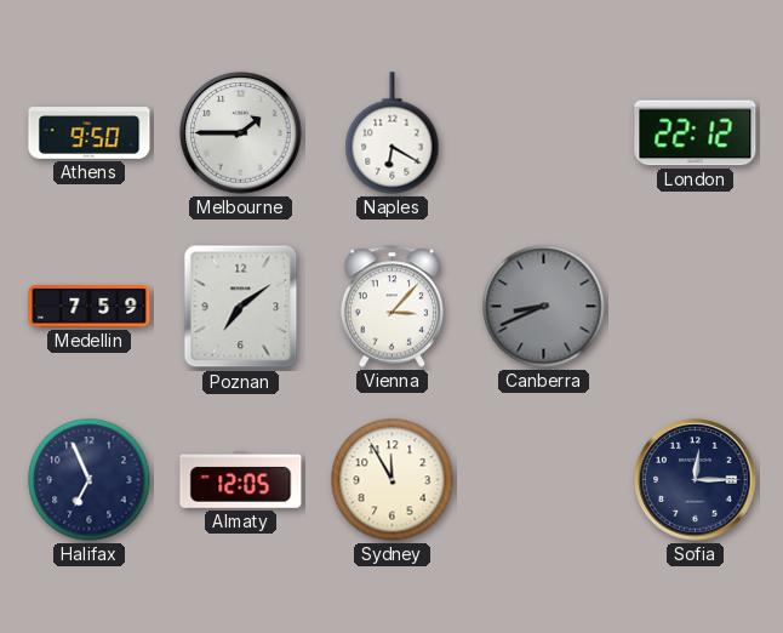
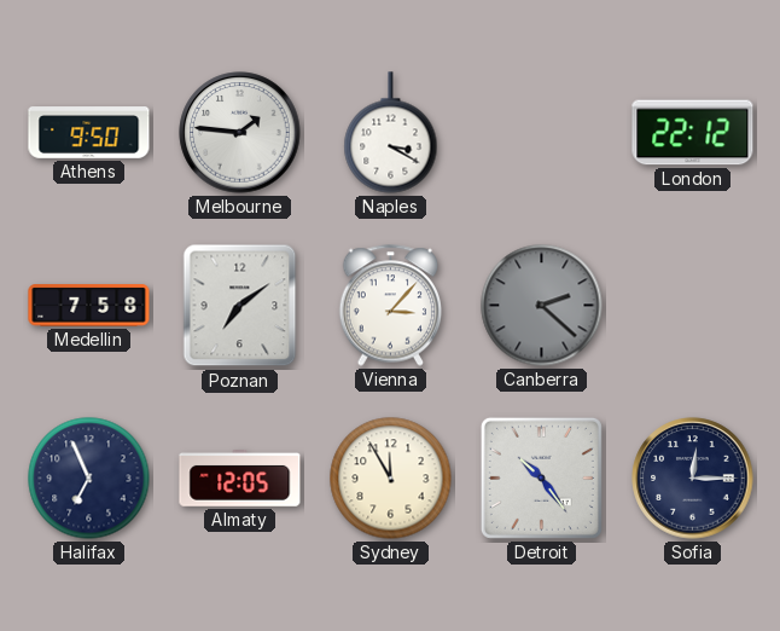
Melbourne: 1:45 -> 1:46 (240, 133)
Naples: 6:20 -> 3:20 (391, 133)
Medellin: 7:59 -> 7:58 (89, 306)
Canberra: 8:41 -> 2:22 (542, 306)
Detroit: none -> 10:24 (541, 477)
